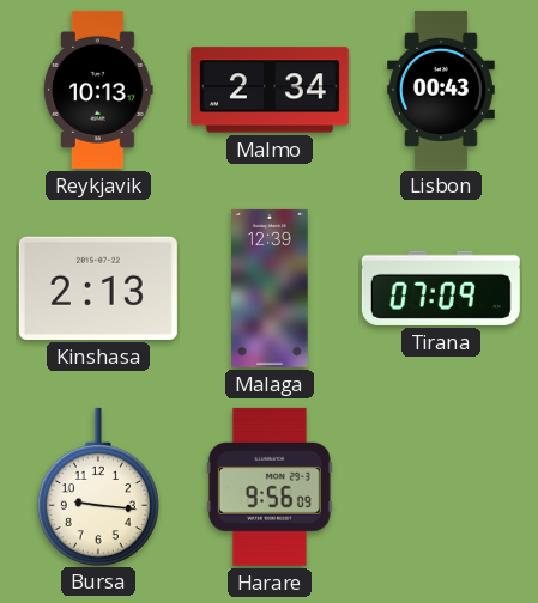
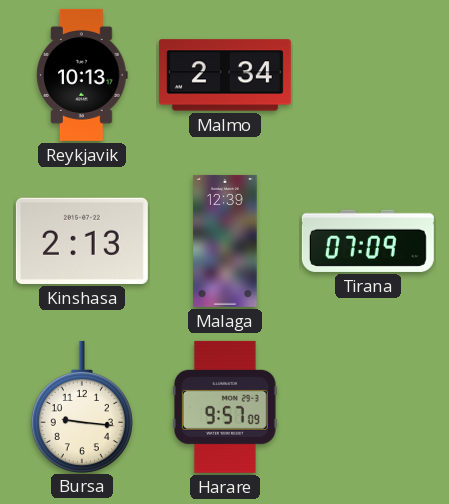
Lisbon: 00:43 -> none (441, 90)
Harare: 9:56 -> 9:57 (225, 407)
